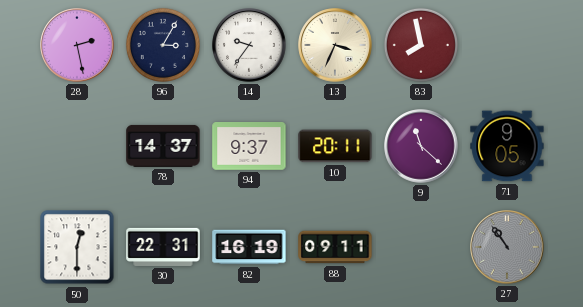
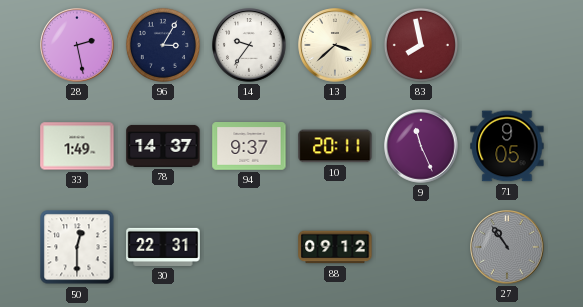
13: 3:34 -> 3:38 (335, 45)
33: none -> 1:49 (77, 146)
9: 11:22 -> 11:26 (421, 146)
82: 16:19 -> none (249, 247)
88: 09:11 -> 09:12 (335, 247)
